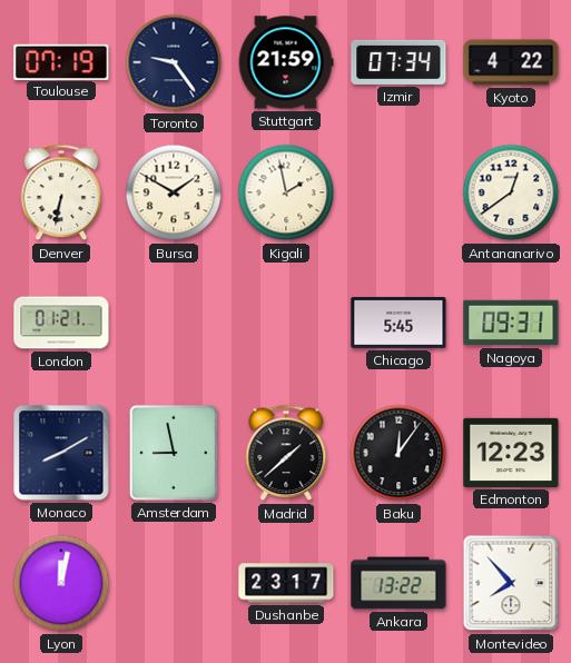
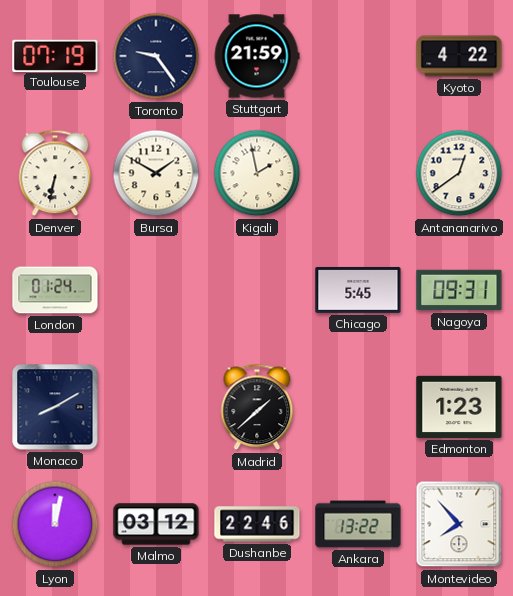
Izmir: 07:34 -> none (398, 62)
London: 01:21 -> 01:24 (55, 290)
Amsterdam: 8:58 -> none (174, 453)
Baku: 12:06 -> none (398, 453)
Edmonton: 12:23 -> 1:23 (459, 407)
Malmo: none -> 03:12 (156, 524)
Dushanbe: 23:17 -> 22:46 (257, 524)
